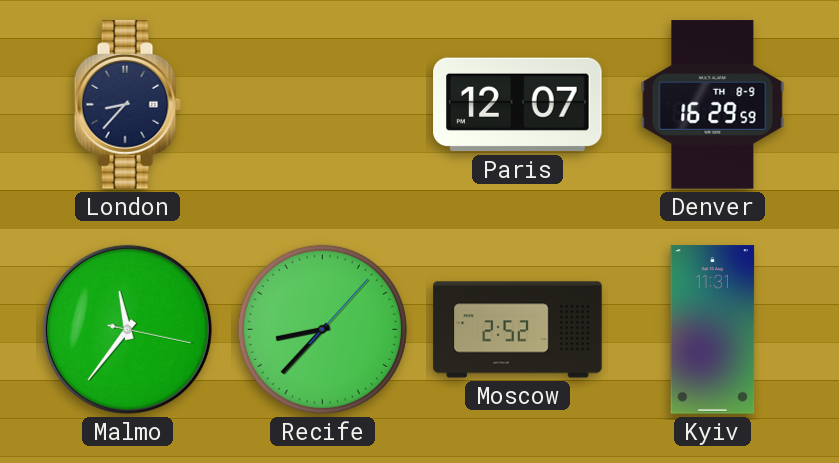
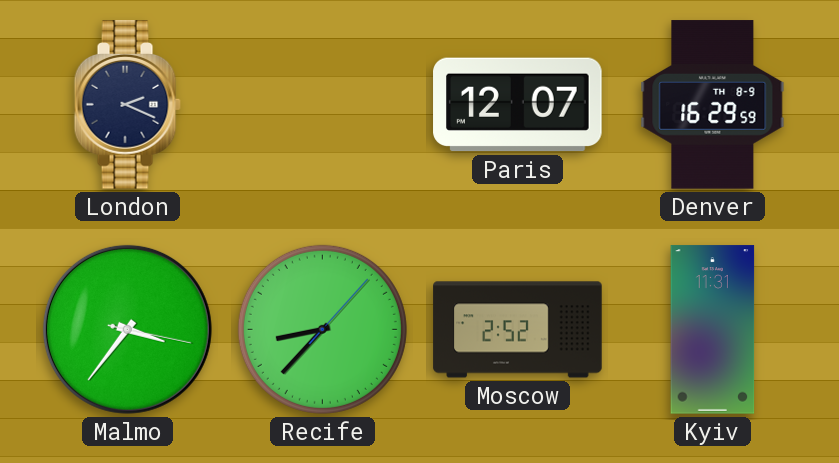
London: 8:37 -> 2:19 (127, 105)
Malmo: 11:36 -> 3:36 (127, 329)
